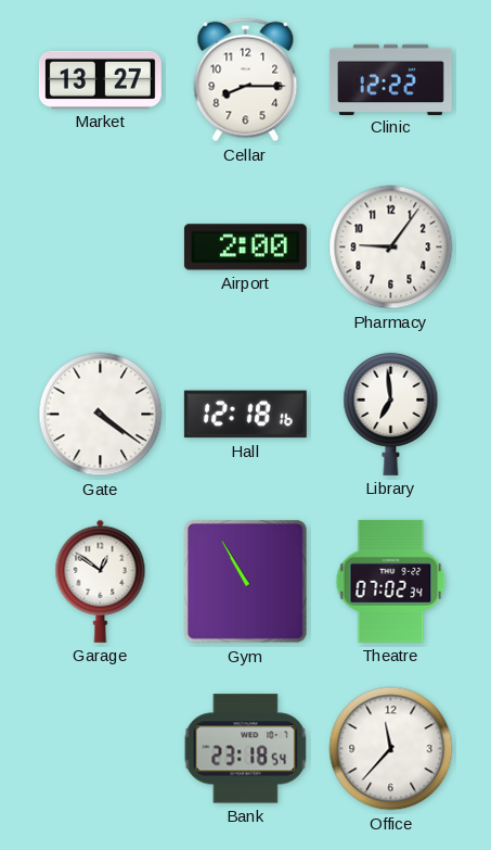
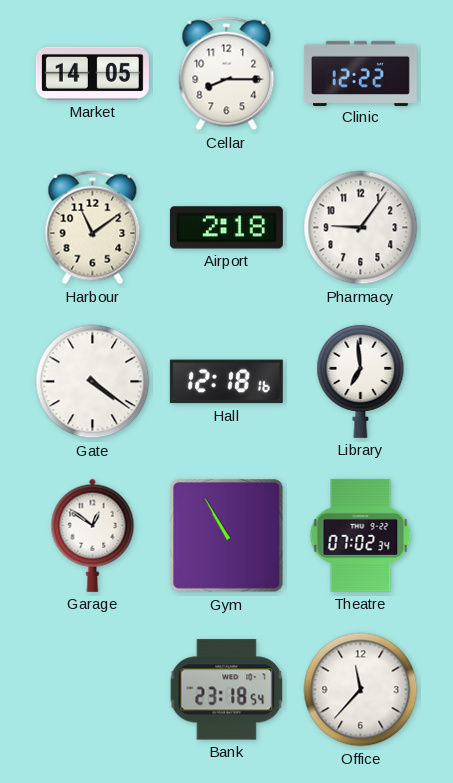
Market: 13:27 -> 14:05 (92, 73)
Harbour: none -> 11:09 (93, 228)
Airport: 2:00 -> 2:18 (226, 228)
